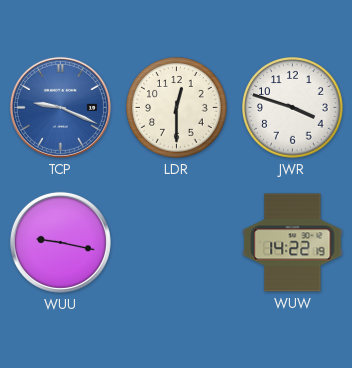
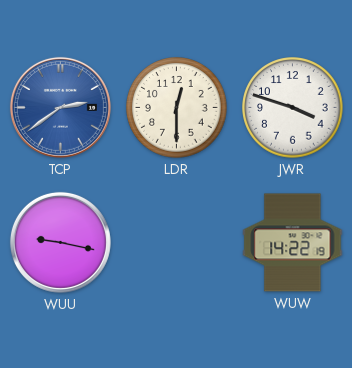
TCP: 9:19 -> 2:39 (60, 107)
